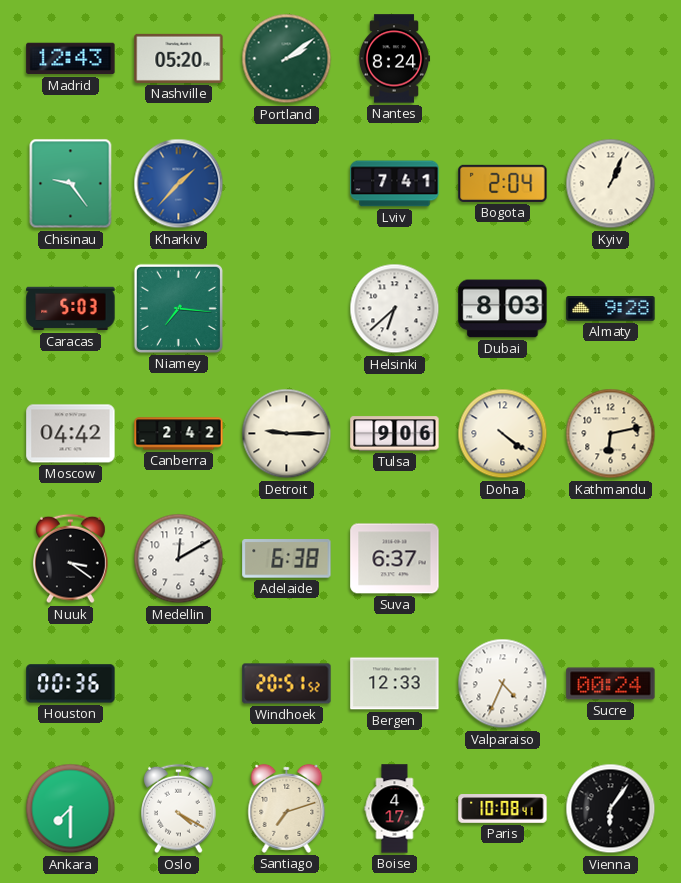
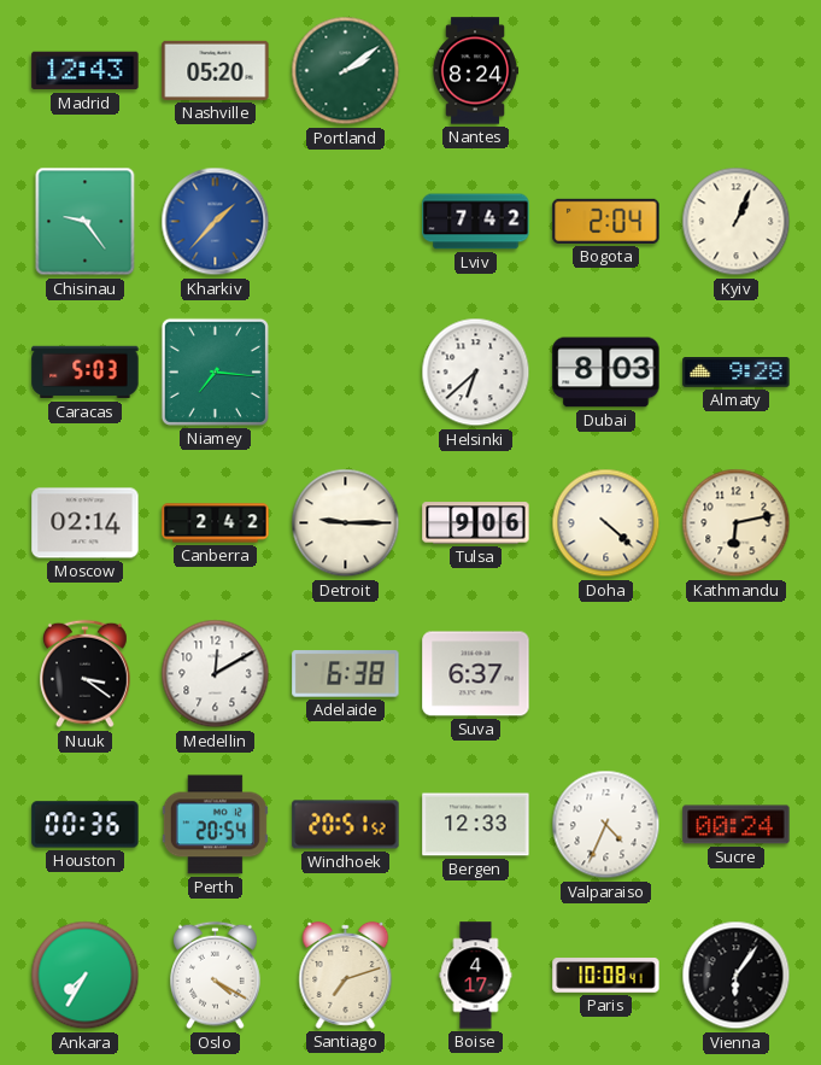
Lviv: 7:41 -> 7:42 (476, 222)
Moscow: 04:42 -> 02:14 (86, 523)
Doha: 4:21 -> 4:22 (606, 523)
Perth: none -> 20:54 (215, 825)
Ankara: 7:30 -> 7:35 (86, 976)
